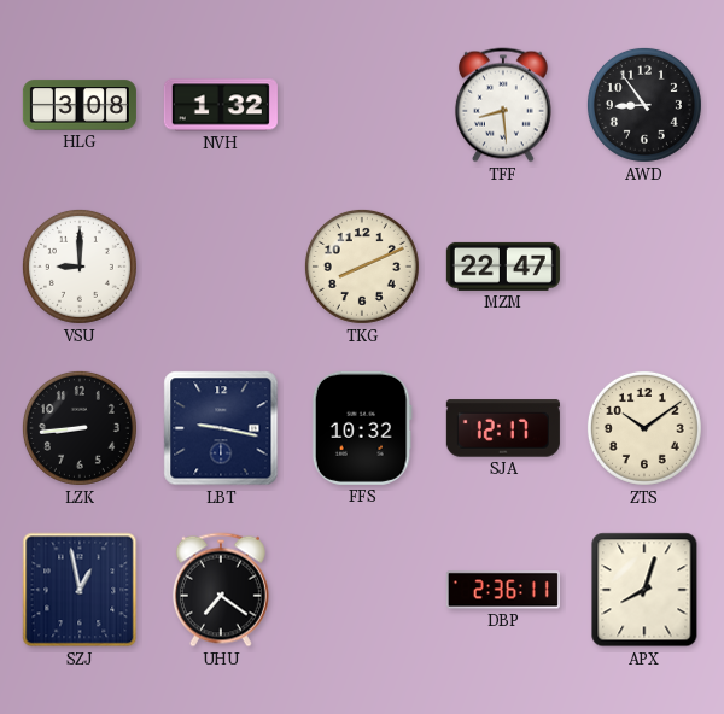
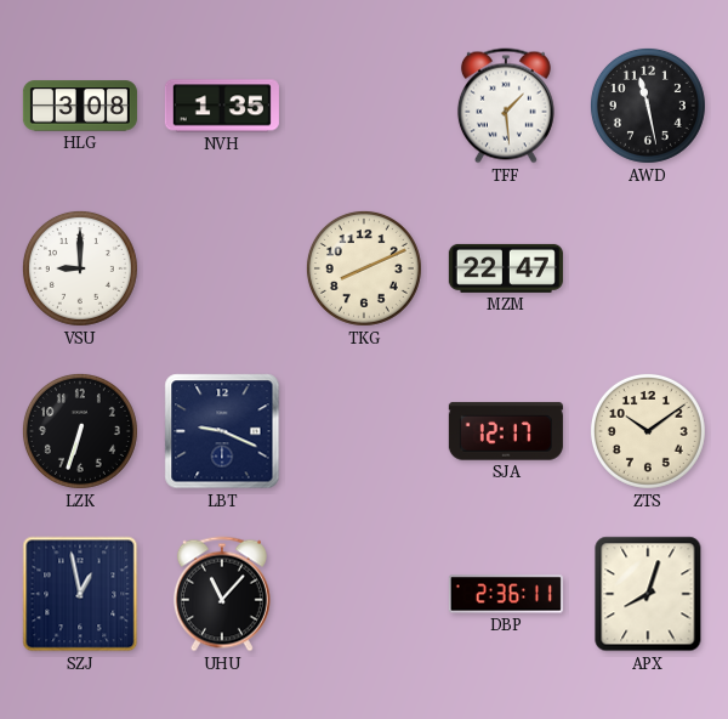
NVH: 1:32 -> 1:35 (222, 106)
TFF: 8:29 -> 1:29 (506, 106)
AWD: 8:54 -> 11:28 (648, 106)
LZK: 8:44 -> 6:33 (80, 431)
LBT: 9:17 -> 9:19 (222, 431)
FFS: 10:32 -> none (362, 428)
UHU: 7:21 -> 11:07 (222, 594)
